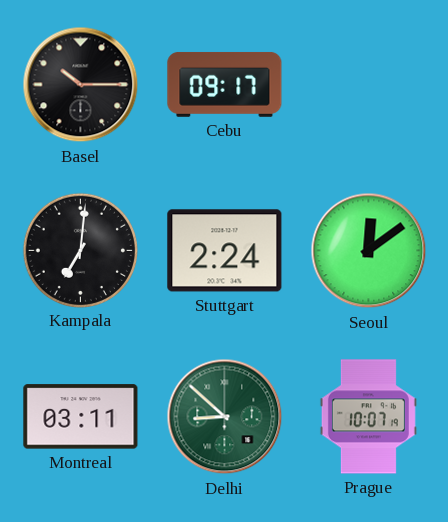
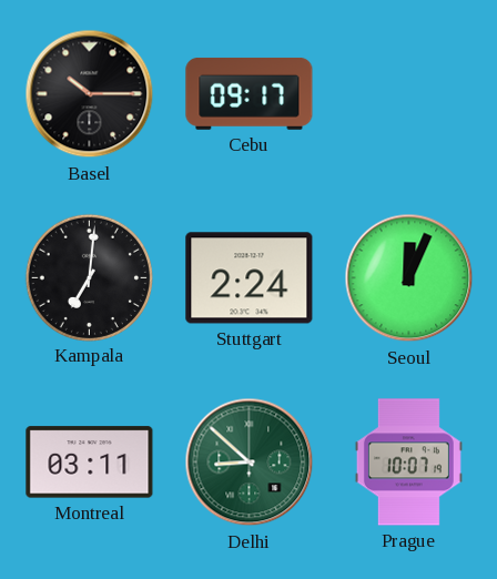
Seoul: 12:09 -> 12:04 (409, 278)
